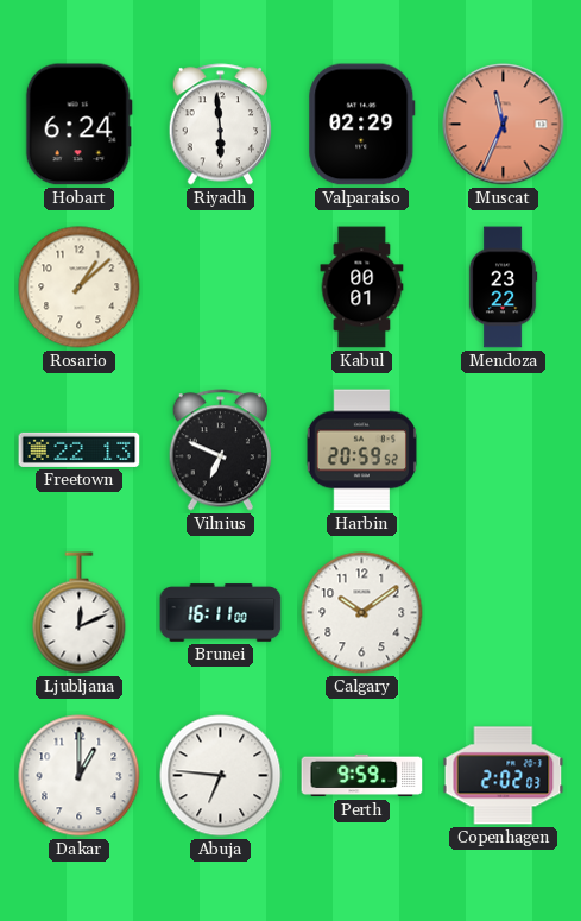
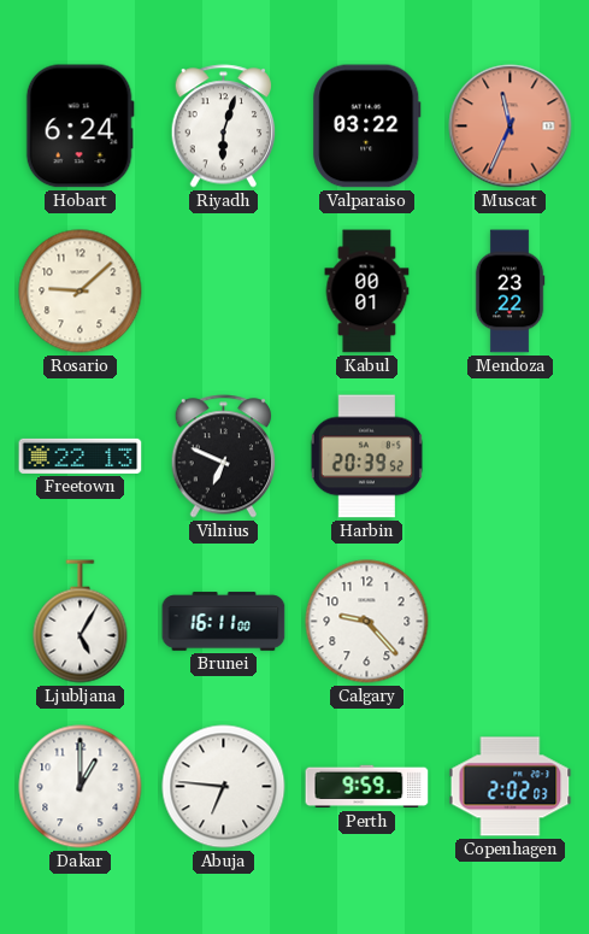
Riyadh: 5:59 -> 6:03 (224, 127)
Valparaiso: 02:29 -> 03:22 (367, 127)
Rosario: 1:08 -> 9:08 (81, 292)
Harbin: 20:59 -> 20:39 (366, 457)
Ljubljana: 12:11 -> 5:05 (81, 622)
Calgary: 10:09 -> 9:23 (367, 622)
